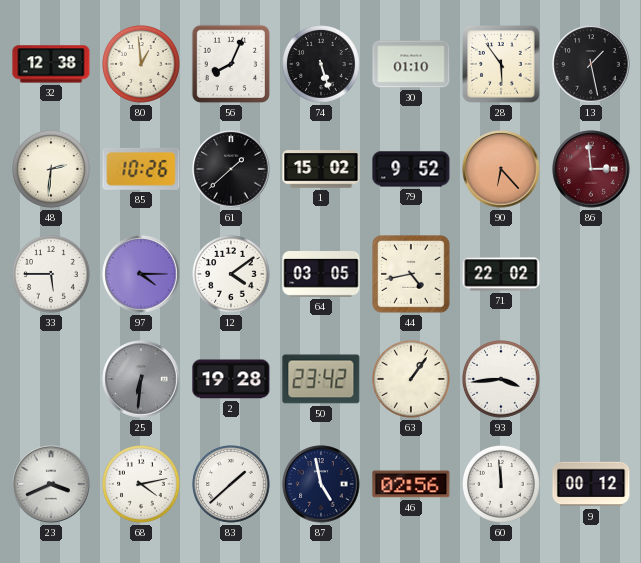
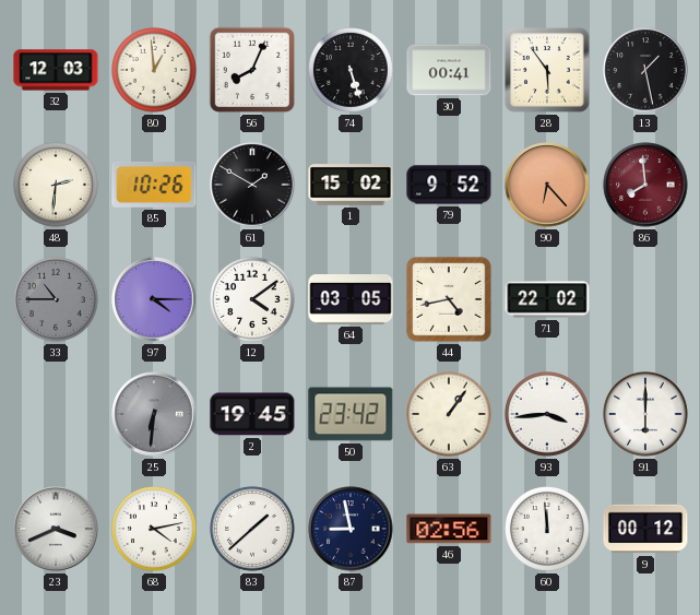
32: 12:38 -> 12:03 (56, 70)
30: 01:10 -> 00:41 (449, 70)
61: 1:38 -> 1:50 (252, 185)
86: 2:59 -> 7:59 (645, 185)
33: 5:45 -> 10:45 (57, 300)
33 dial: white -> grey (57, 300)
2: 19:28 -> 19:45 (252, 414)
91: none -> 6:00 (646, 415)
87: 4:58 -> 8:58 (351, 529)
